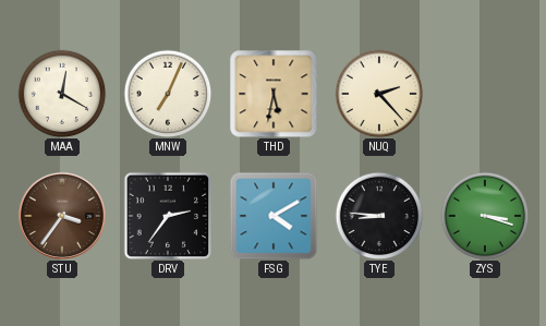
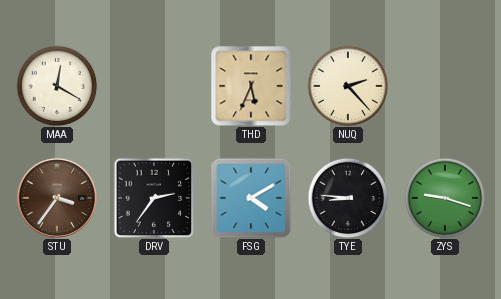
MNW: 7:04 -> none (168, 94)
THD: 5:32 -> 5:34 (251, 86)
ZYS: 3:18 -> 9:18 (445, 198)
